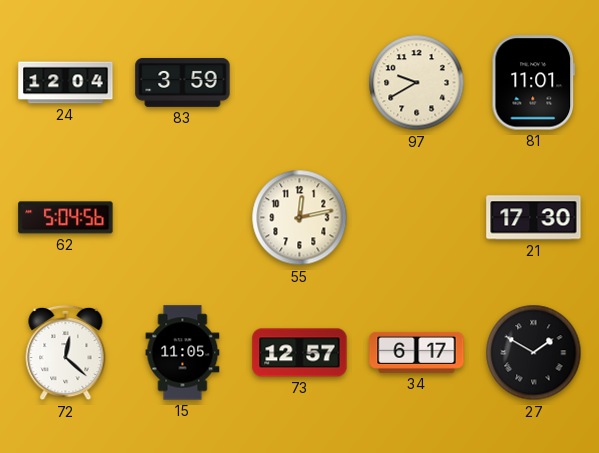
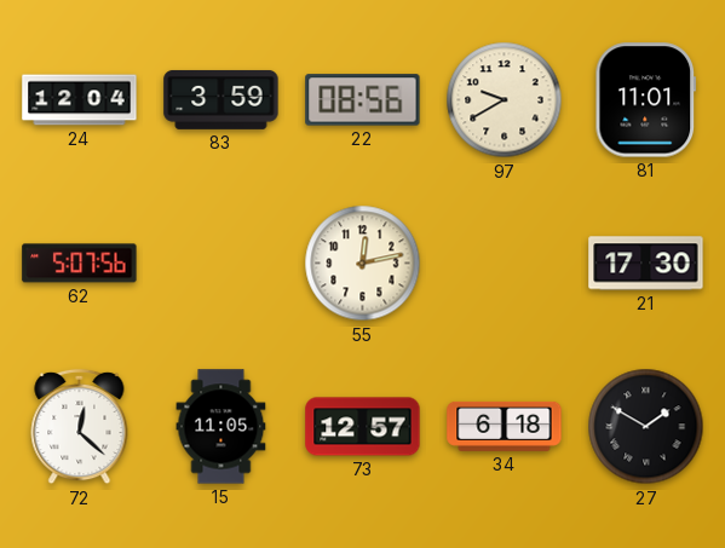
22: none -> 08:56 (363, 100)
62: 5:04 -> 5:07 (80, 264)
34: 6:17 -> 6:18 (505, 426)
